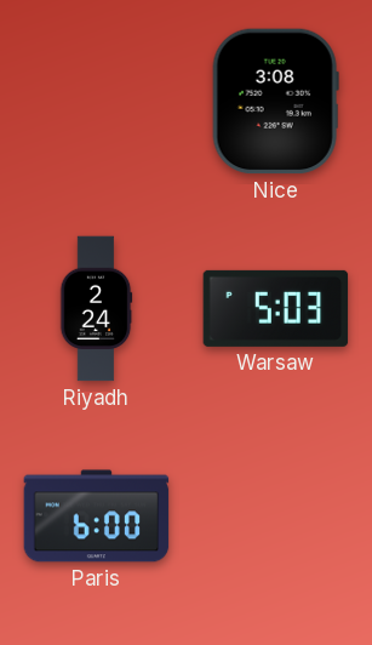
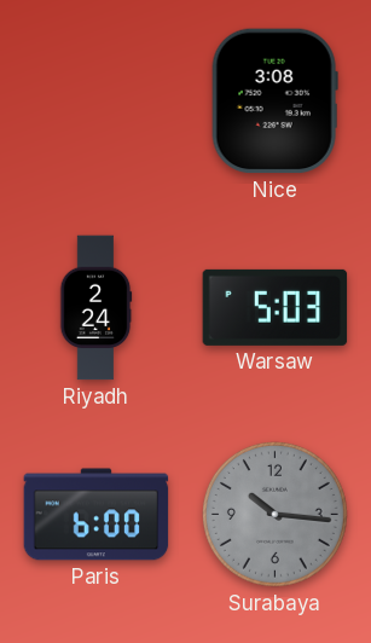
Surabaya: none -> 10:16 (274, 514)
